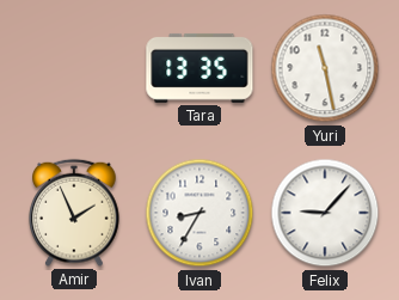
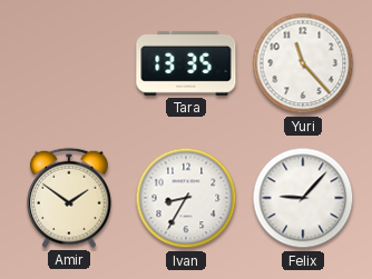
Yuri: 11:28 -> 11:23 (303, 63)
Amir: 1:56 -> 1:51 (70, 198)
